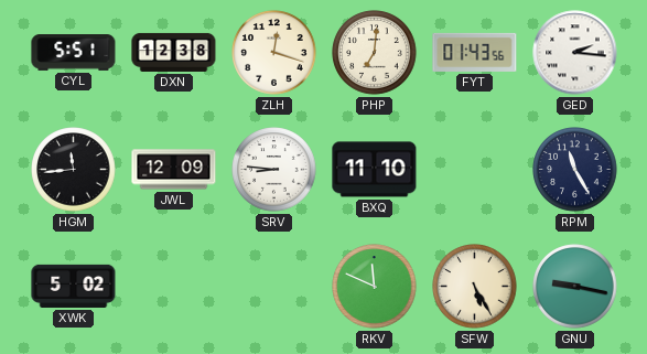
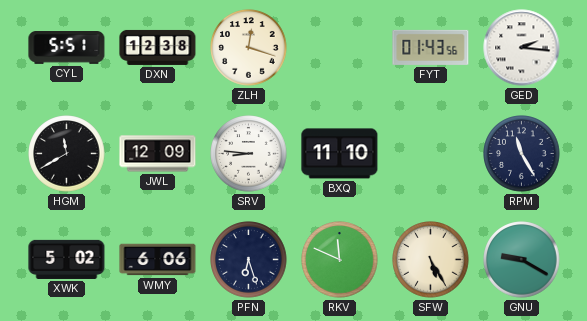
PHP: 7:01 -> none (375, 53)
HGM: 11:44 -> 11:40 (67, 154)
WMY: none -> 6:06 (158, 260)
PFN: none -> 6:27 (249, 260)
GNU: 9:17 -> 9:20 (522, 260)
